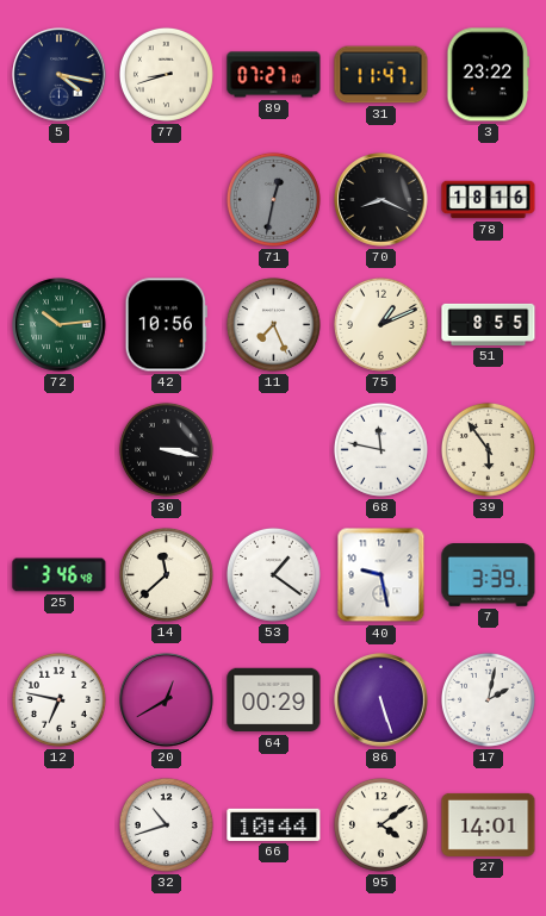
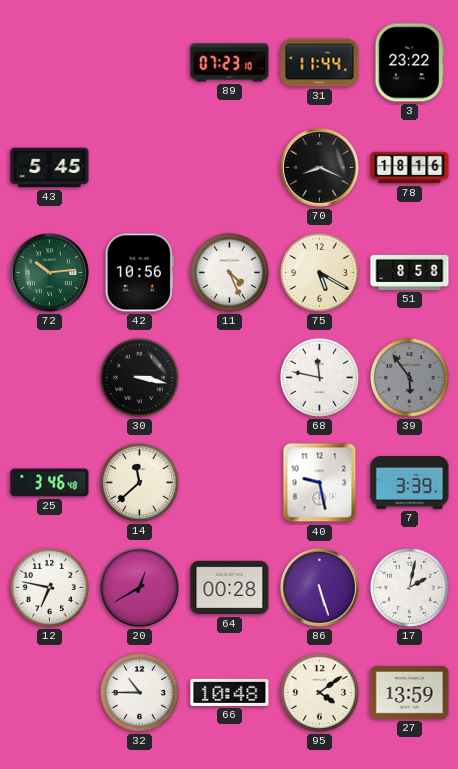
5: 4:17 -> none (60, 75)
77: 8:42 -> none (166, 74)
89: 07:27 -> 07:23 (230, 63)
31: 11:47 -> 11:44 (320, 63)
43: none -> 5:45 (50, 168)
71: 12:32 -> none (273, 199)
11: 7:26 -> 4:26 (229, 272)
75: 1:11 -> 5:20 (319, 272)
51: 8:55 -> 8:58 (410, 272)
39 dial: cream -> grey (409, 377)
53: 1:21 -> none (273, 574)
64: 00:29 -> 00:28 (230, 588)
32: 10:42 -> 10:45 (139, 692)
66: 10:44 -> 10:48 (230, 692)
27: 14:01 -> 13:59 (410, 692)
